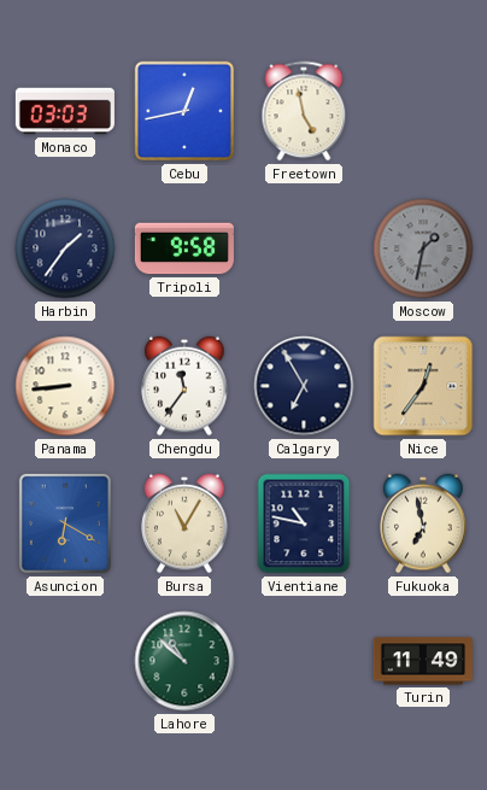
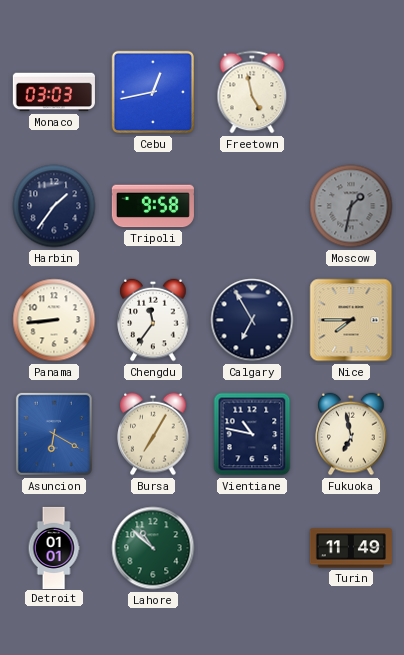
Nice: 12:36 -> 7:45 (351, 320)
Bursa: 11:05 -> 7:05 (153, 434)
Detroit: none -> 01:01 (54, 547)
